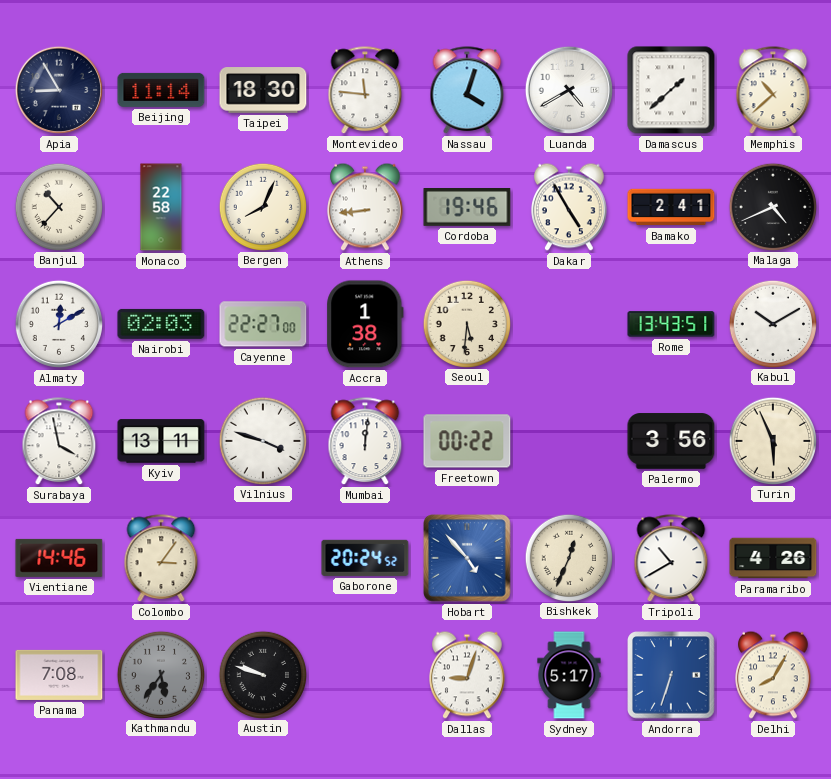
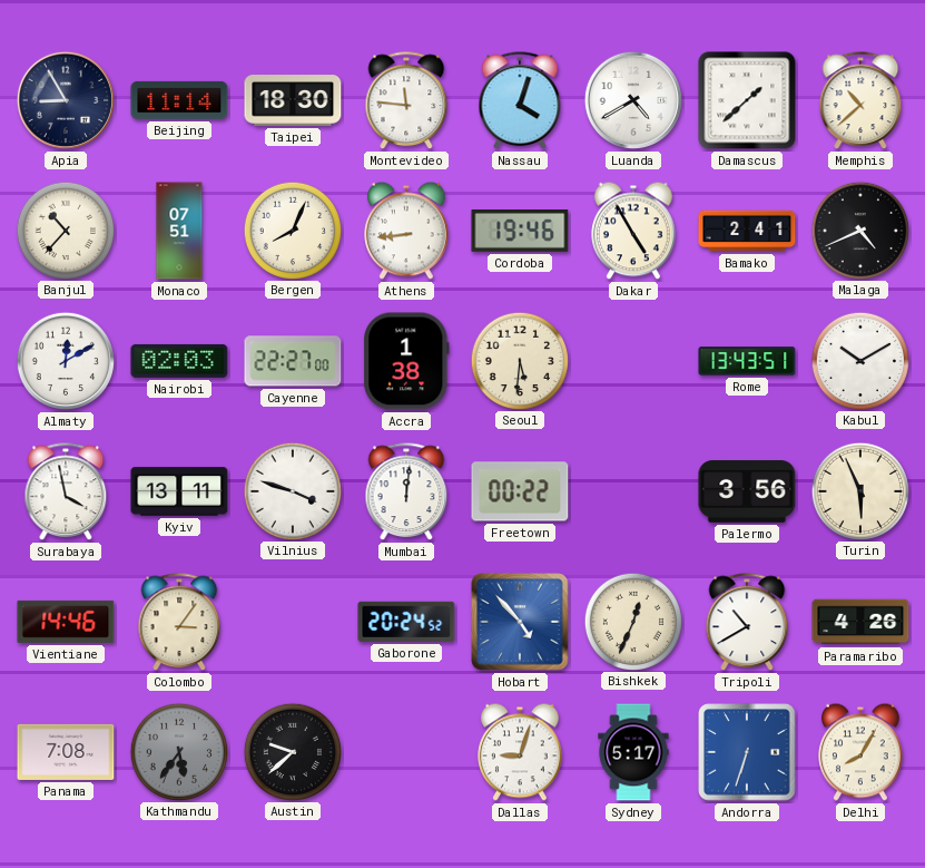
Monaco: 22:58 -> 07:51 (179, 231)
Austin: 9:48 -> 9:38 (292, 751)
